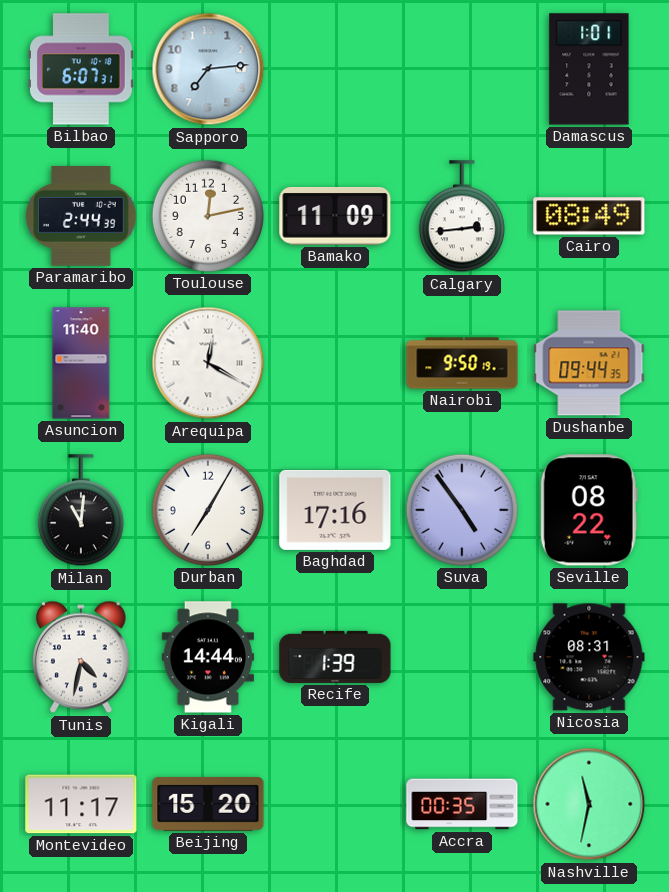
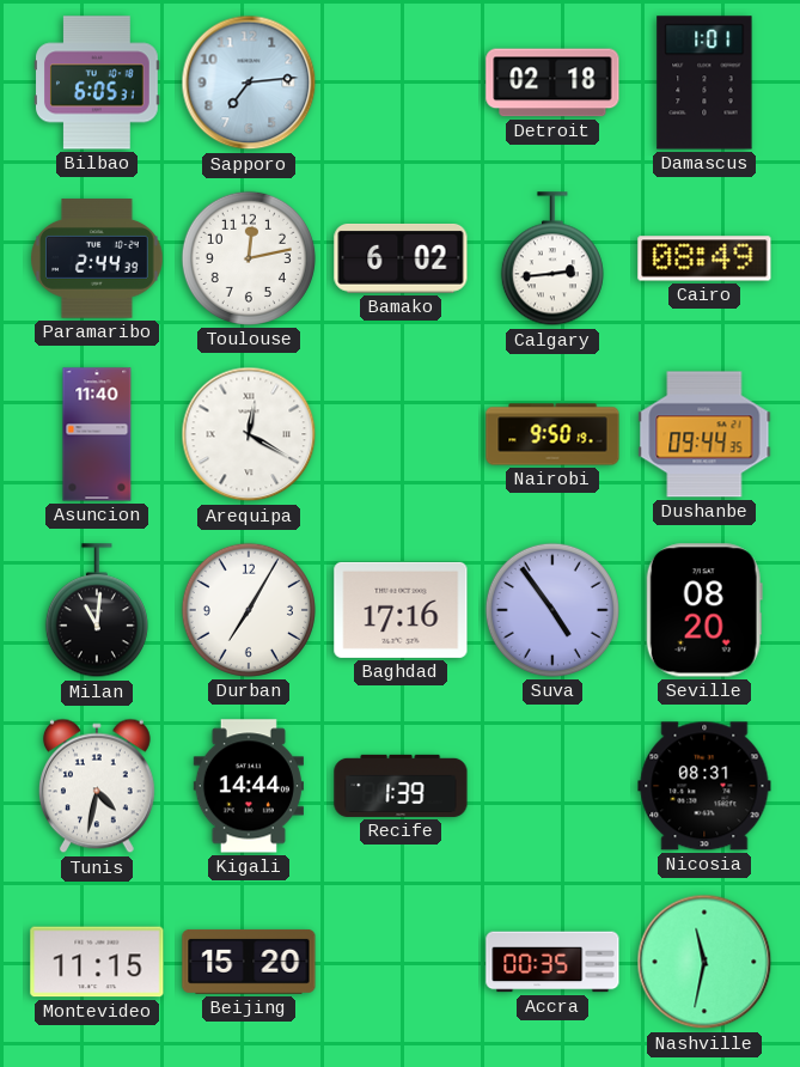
Bilbao: 6:07 -> 6:05 (98, 83)
Detroit: none -> 02:18 (552, 83)
Bamako: 11:09 -> 6:02 (401, 260)
Seville: 08:22 -> 08:20 (704, 610)
Montevideo: 11:17 -> 11:15 (97, 962)
